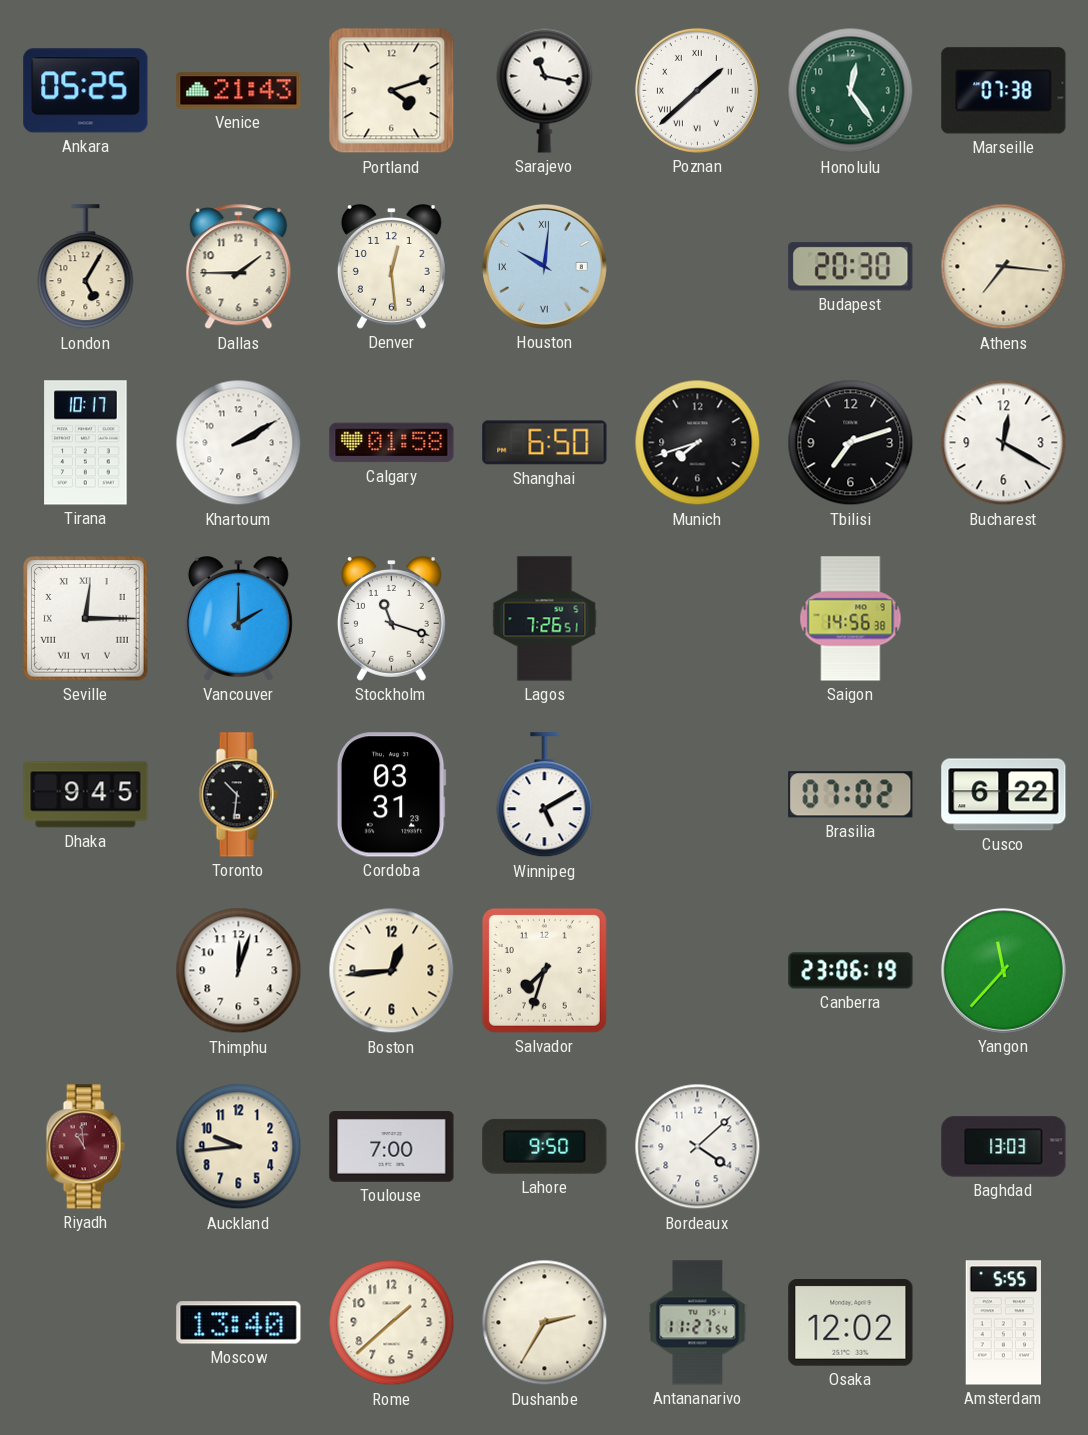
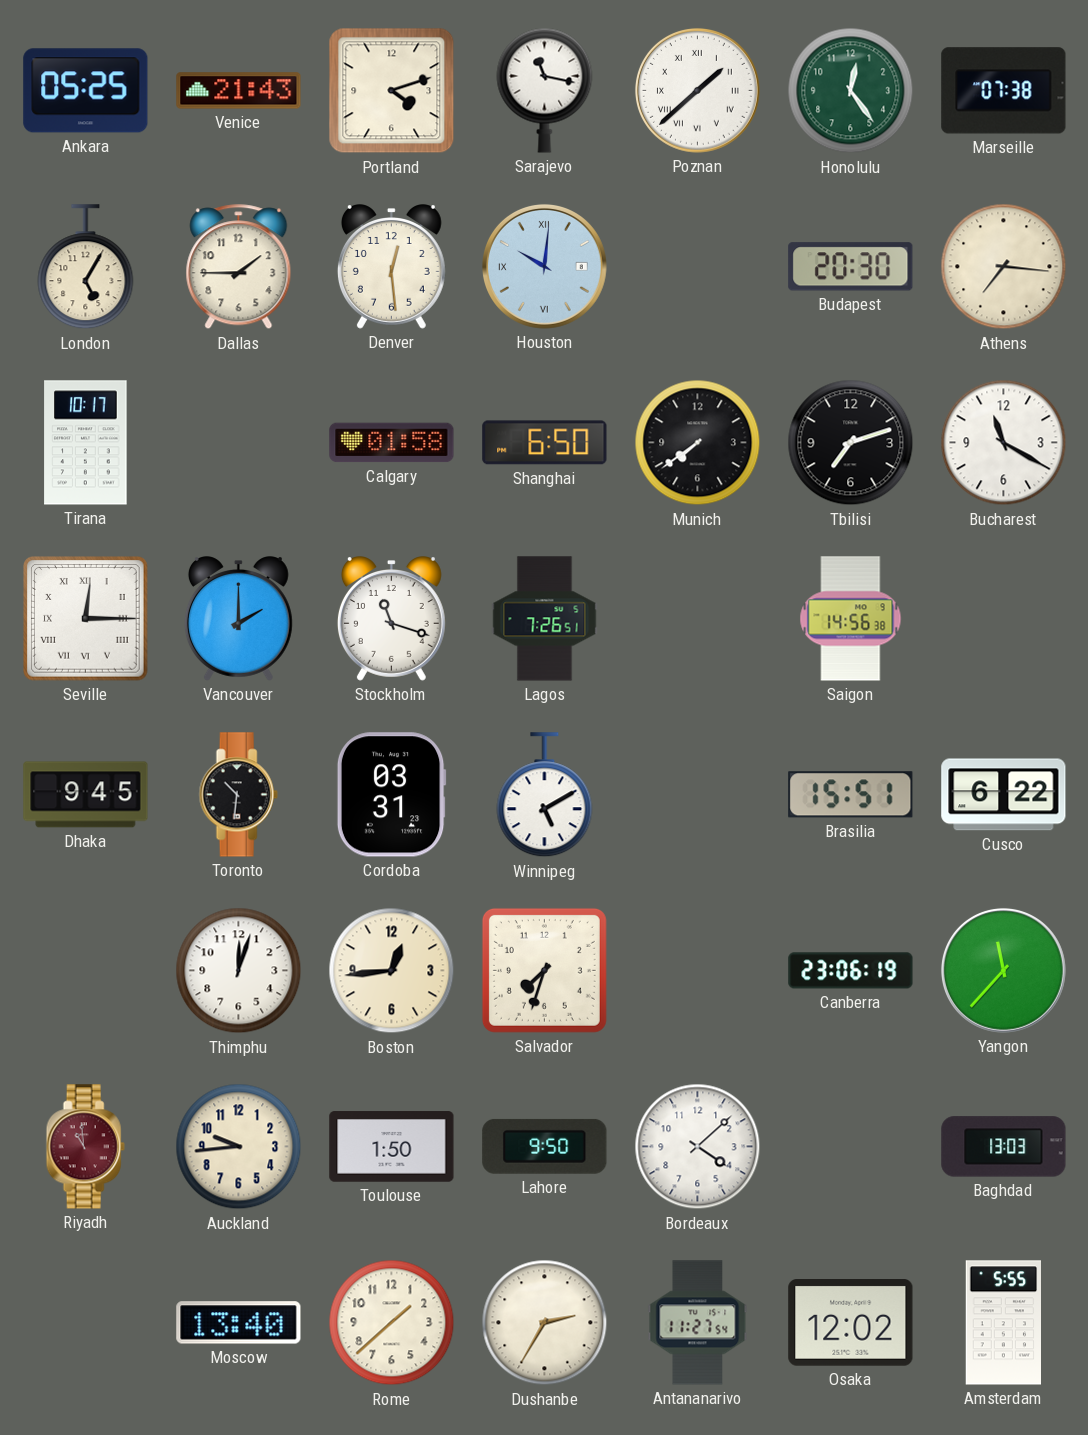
Khartoum: 2:10 -> none (239, 443)
Munich: 7:42 -> 7:39 (698, 443)
Bucharest: 12:20 -> 11:20 (1004, 443)
Brasilia: 07:02 -> 15:51 (851, 795)
Toulouse: 7:00 -> 1:50 (392, 1147)
